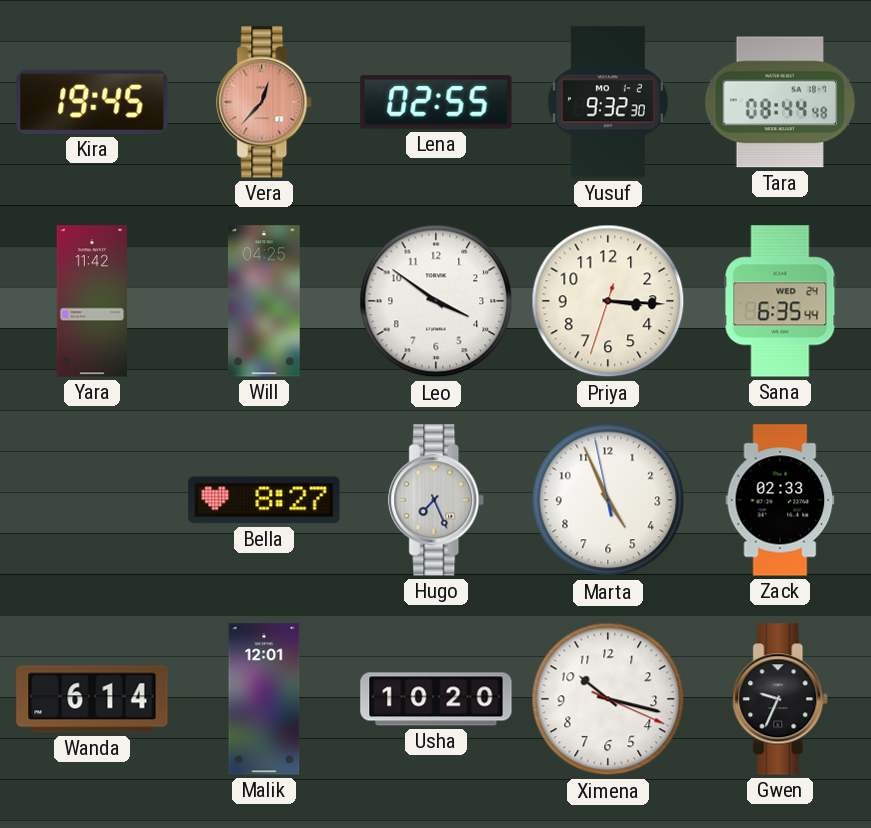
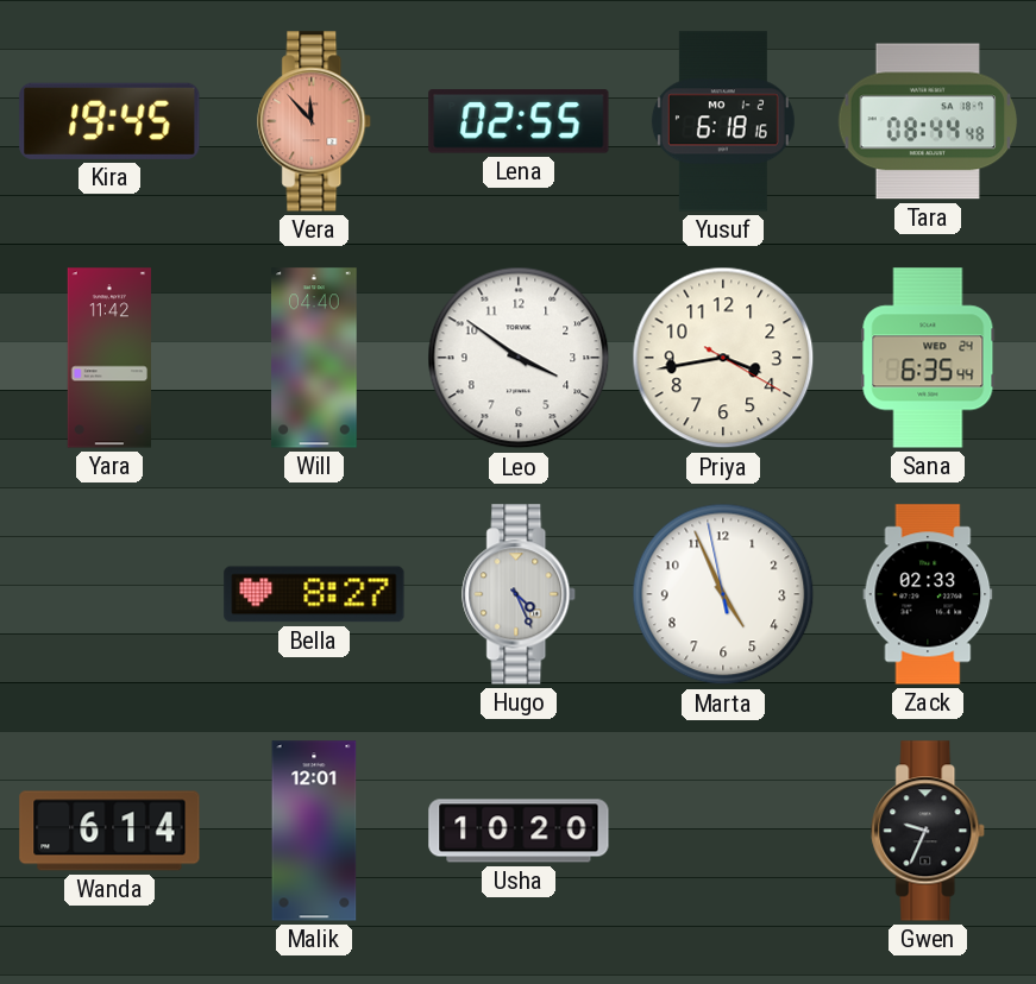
Vera: 12:37 -> 11:53 (315, 121)
Yusuf: 9:32 -> 6:18 (723, 121)
Will: 04:25 -> 04:40 (314, 358)
Priya: 3:15 -> 3:43 (723, 358)
Hugo: 7:26 -> 4:26 (520, 594)
Ximena: 10:17 -> none (608, 699)
